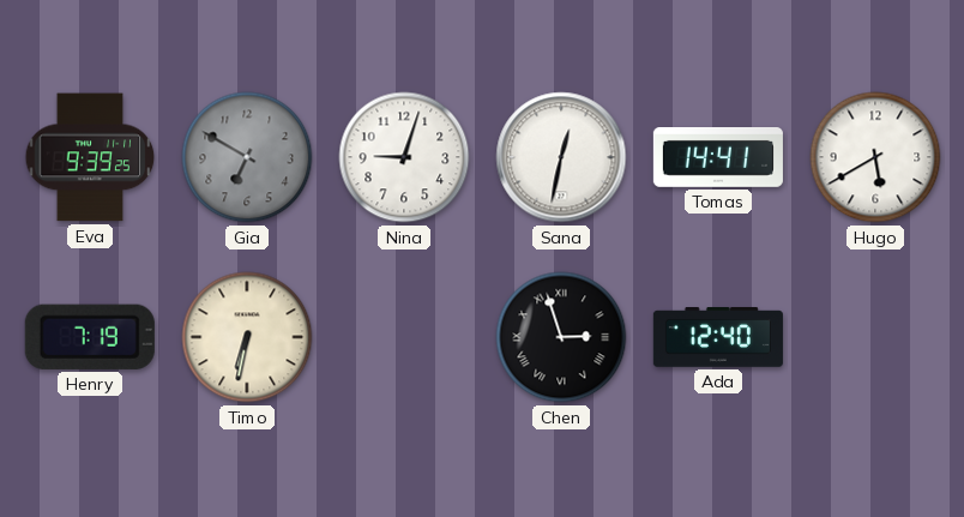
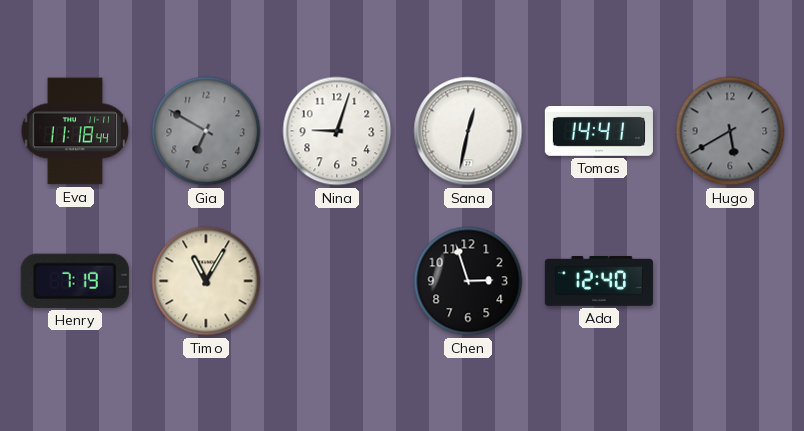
Eva: 9:39 -> 11:18 (75, 131)
Hugo dial: white -> grey (730, 131)
Timo: 6:32 -> 11:05 (206, 281)
Chen numerals: Roman -> Arabic (468, 281)
